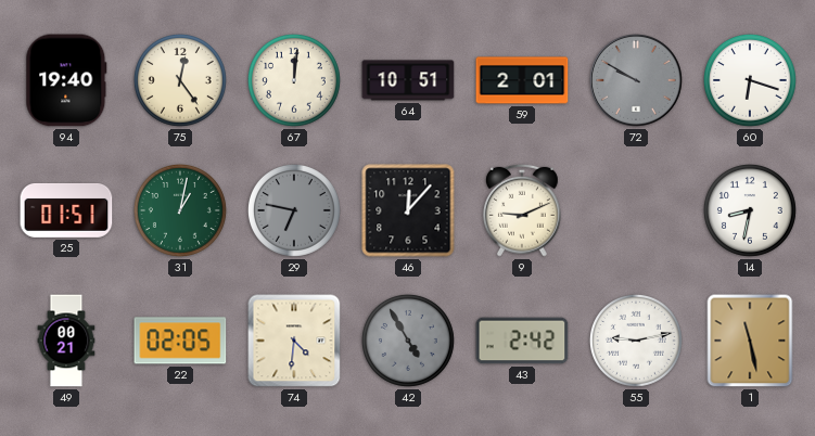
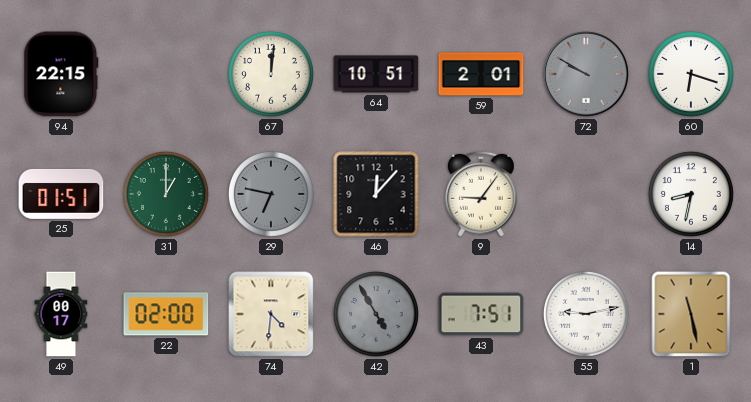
94: 19:40 -> 22:15 (61, 74)
75: 12:24 -> none (180, 80)
31: 1:02 -> 1:00 (166, 194)
9: 9:11 -> 9:06 (481, 194)
49: 00:21 -> 00:17 (61, 314)
22: 02:05 -> 02:00 (166, 314)
43: 2:42 -> 7:51 (481, 314)
